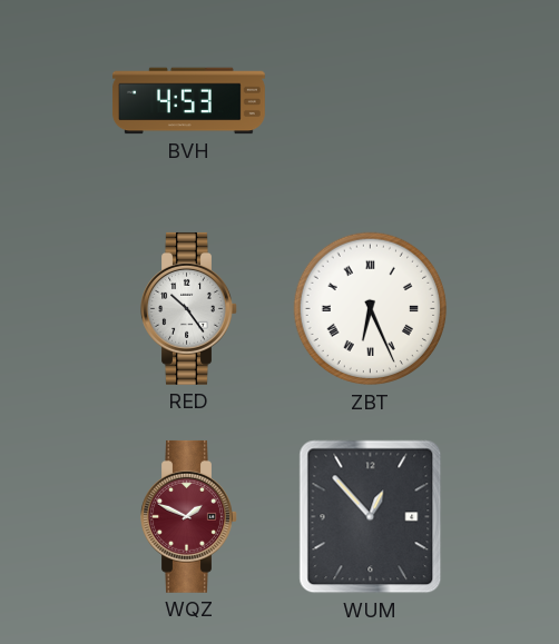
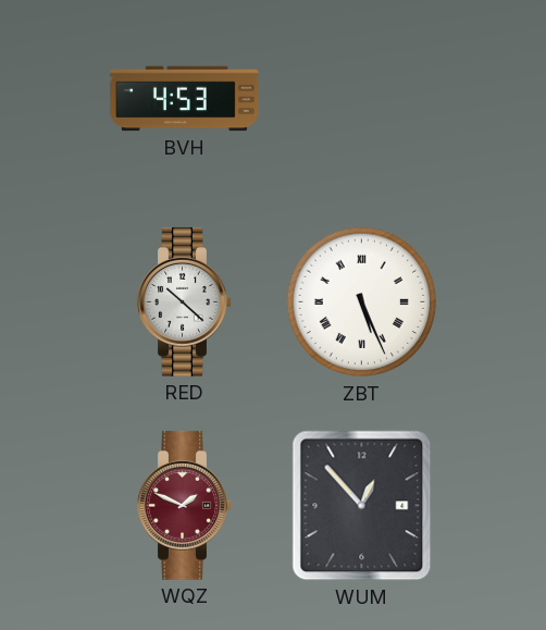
RED: 10:24 -> 10:22 (185, 301)
ZBT: 6:26 -> 5:26 (362, 302)
